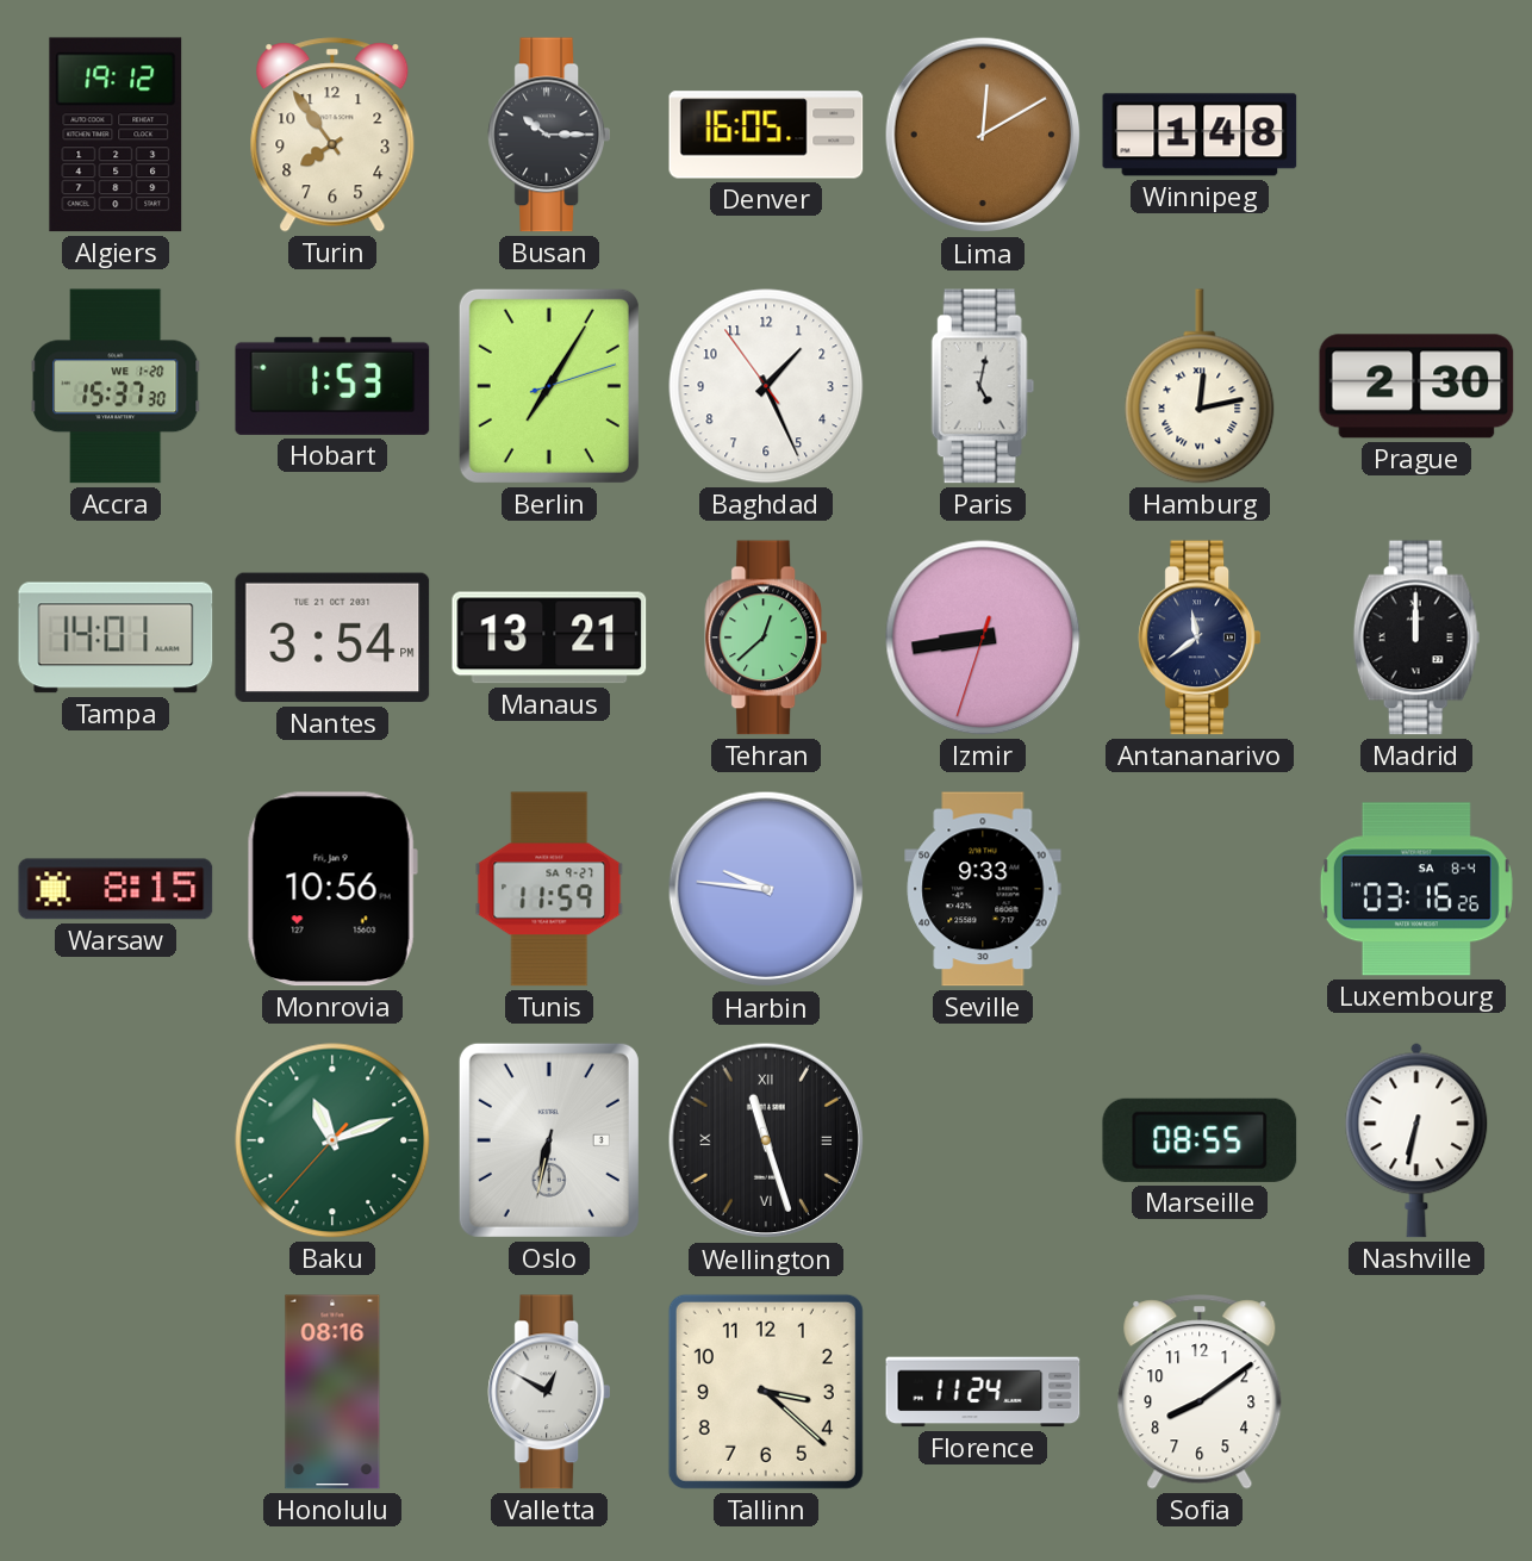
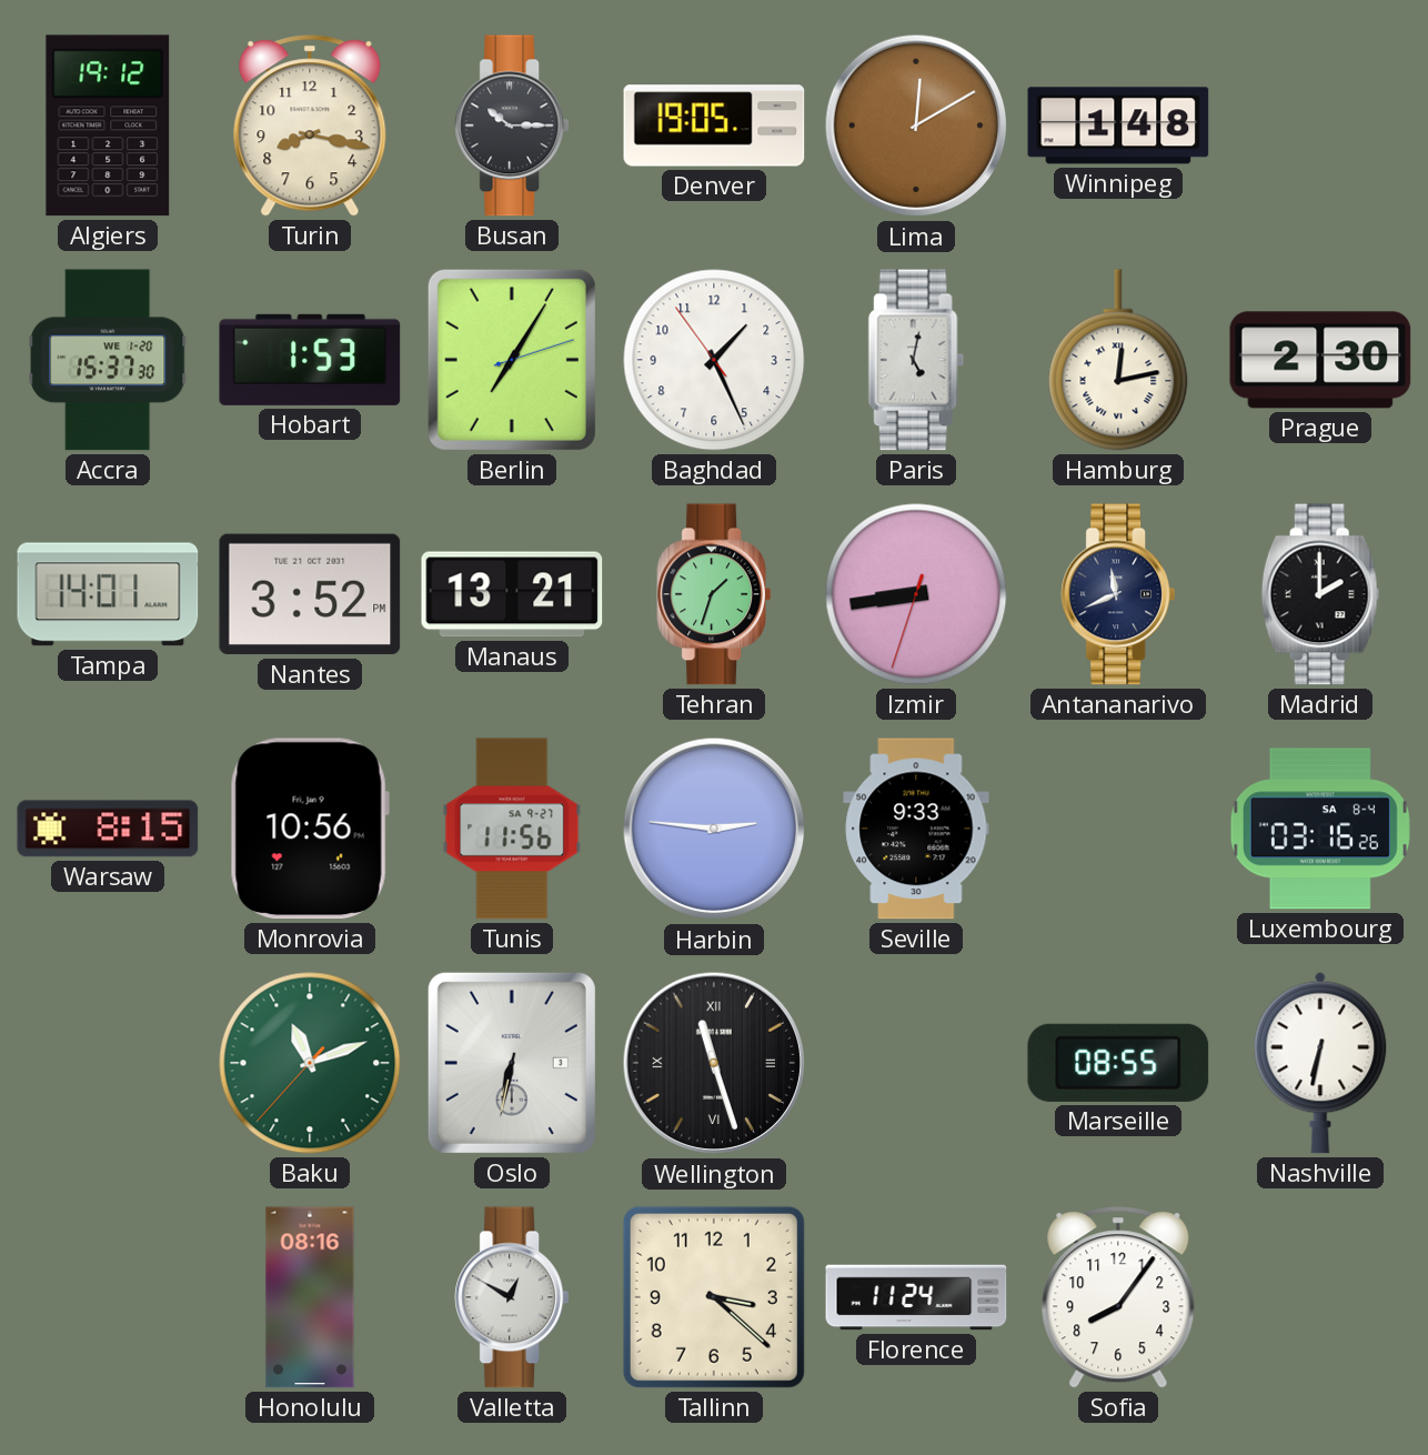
Turin: 7:54 -> 8:17 (310, 126)
Denver: 16:05 -> 19:05 (714, 126)
Nantes: 3:54 -> 3:52 (310, 594)
Tehran: 12:38 -> 1:33 (713, 594)
Antananarivo: 11:39 -> 11:41 (1117, 594)
Madrid: 12:00 -> 2:00 (1320, 594)
Tunis: 11:59 -> 11:56 (512, 829)
Harbin: 9:46 -> 2:46 (714, 829)
Sofia: 8:09 -> 8:06 (1118, 1297)
